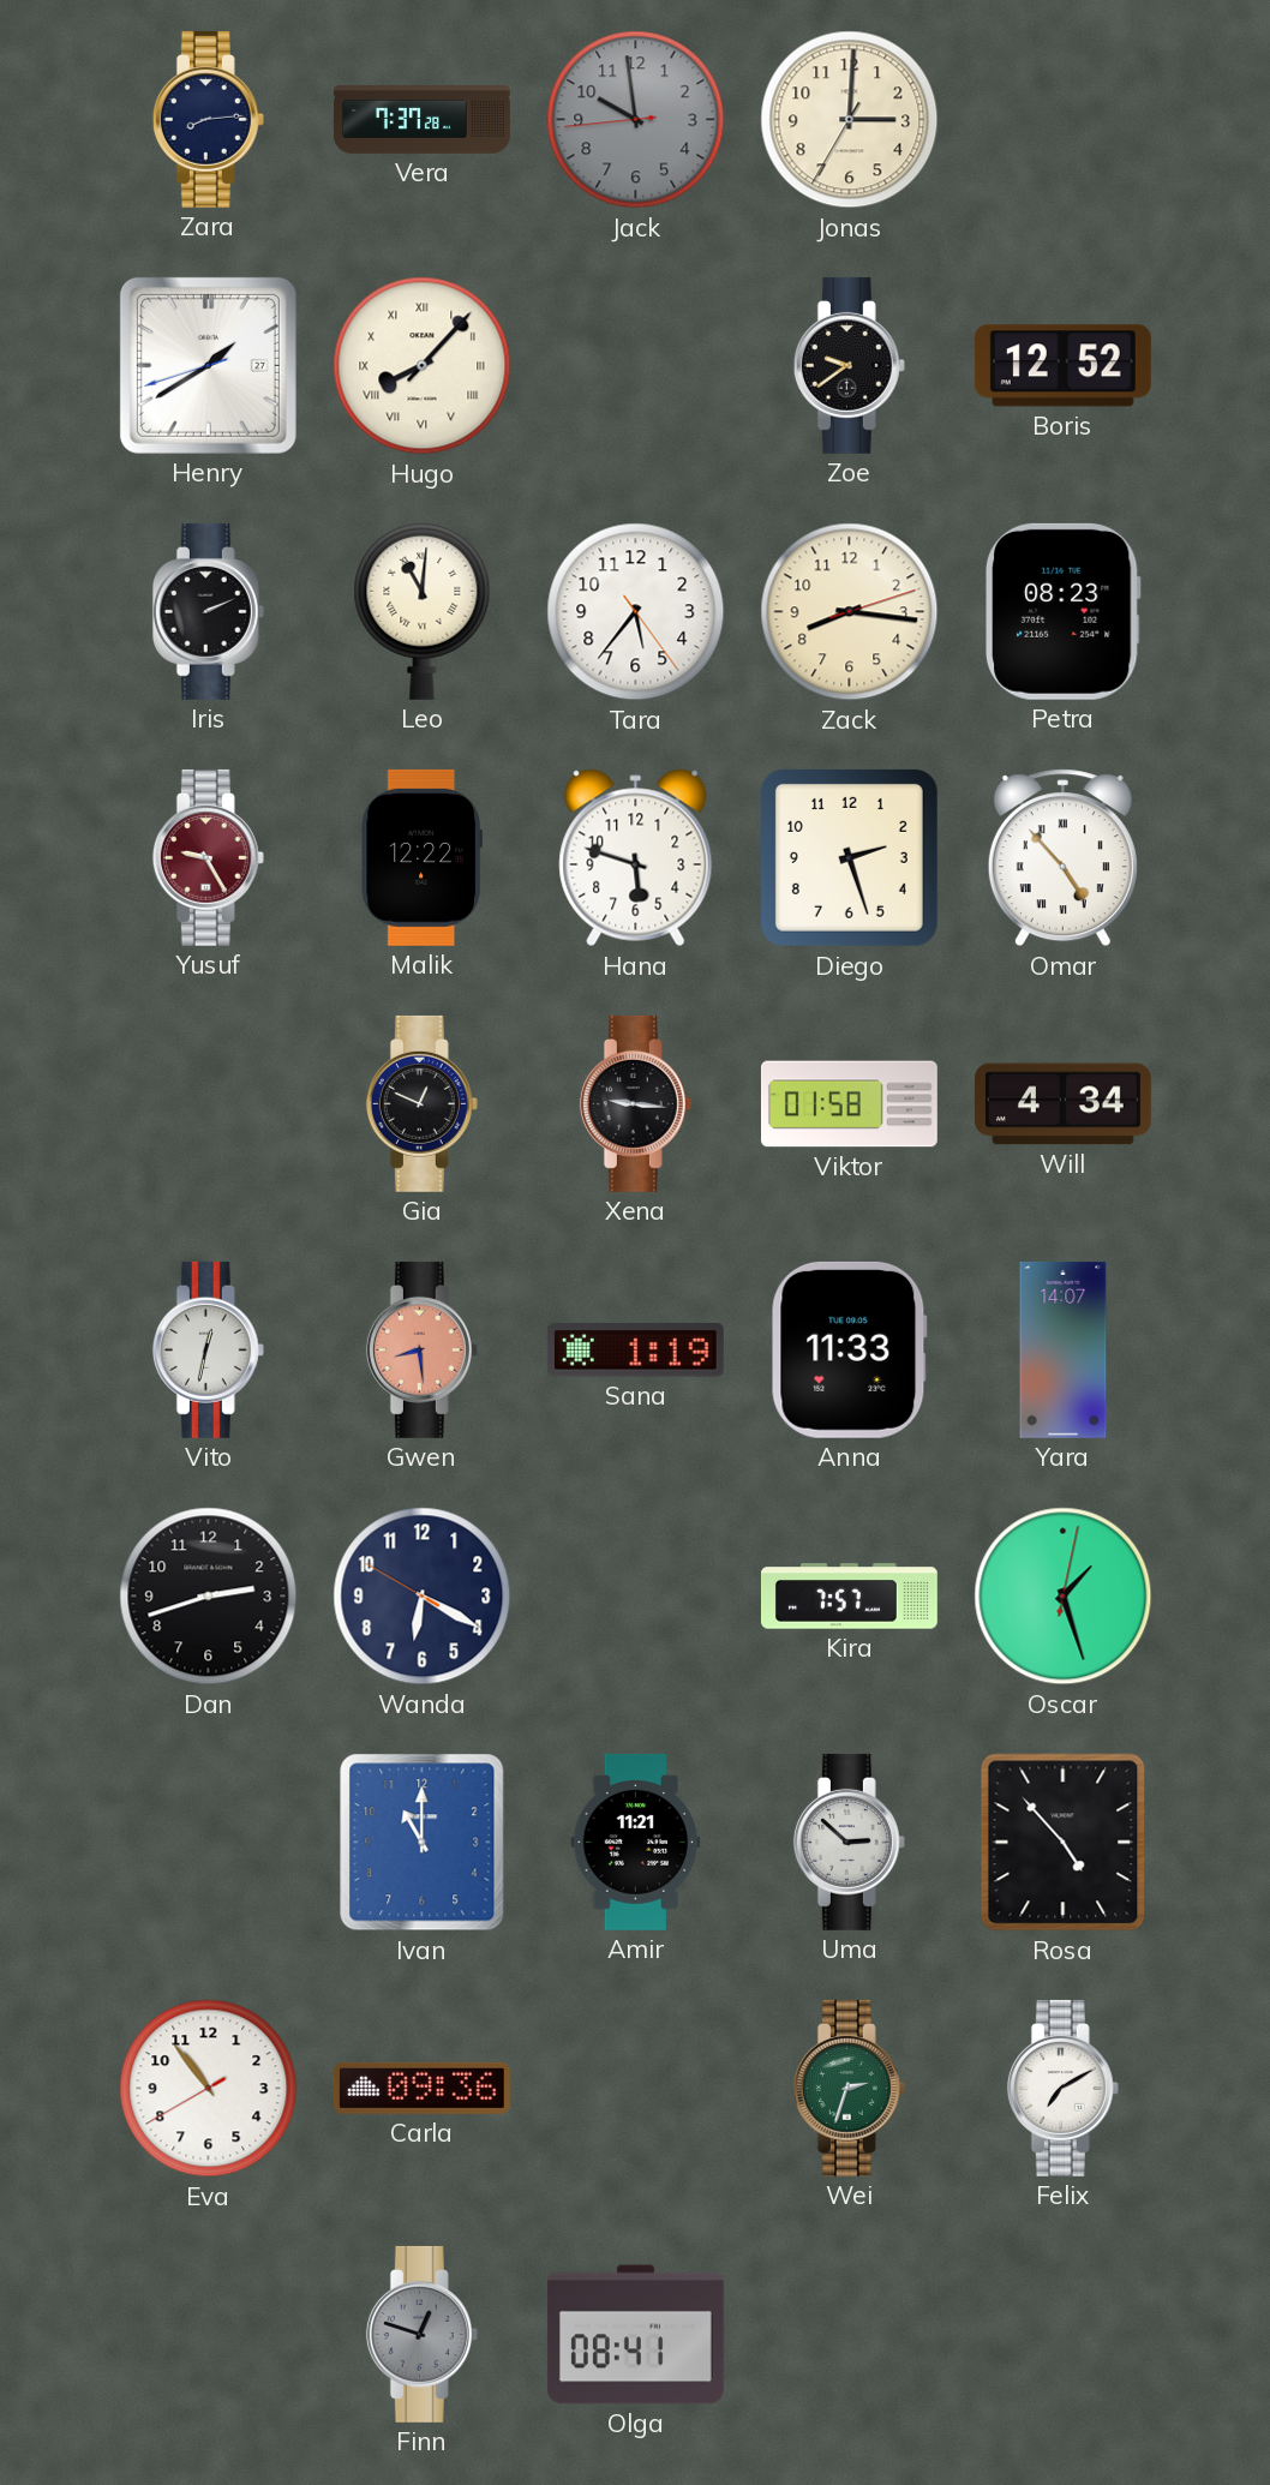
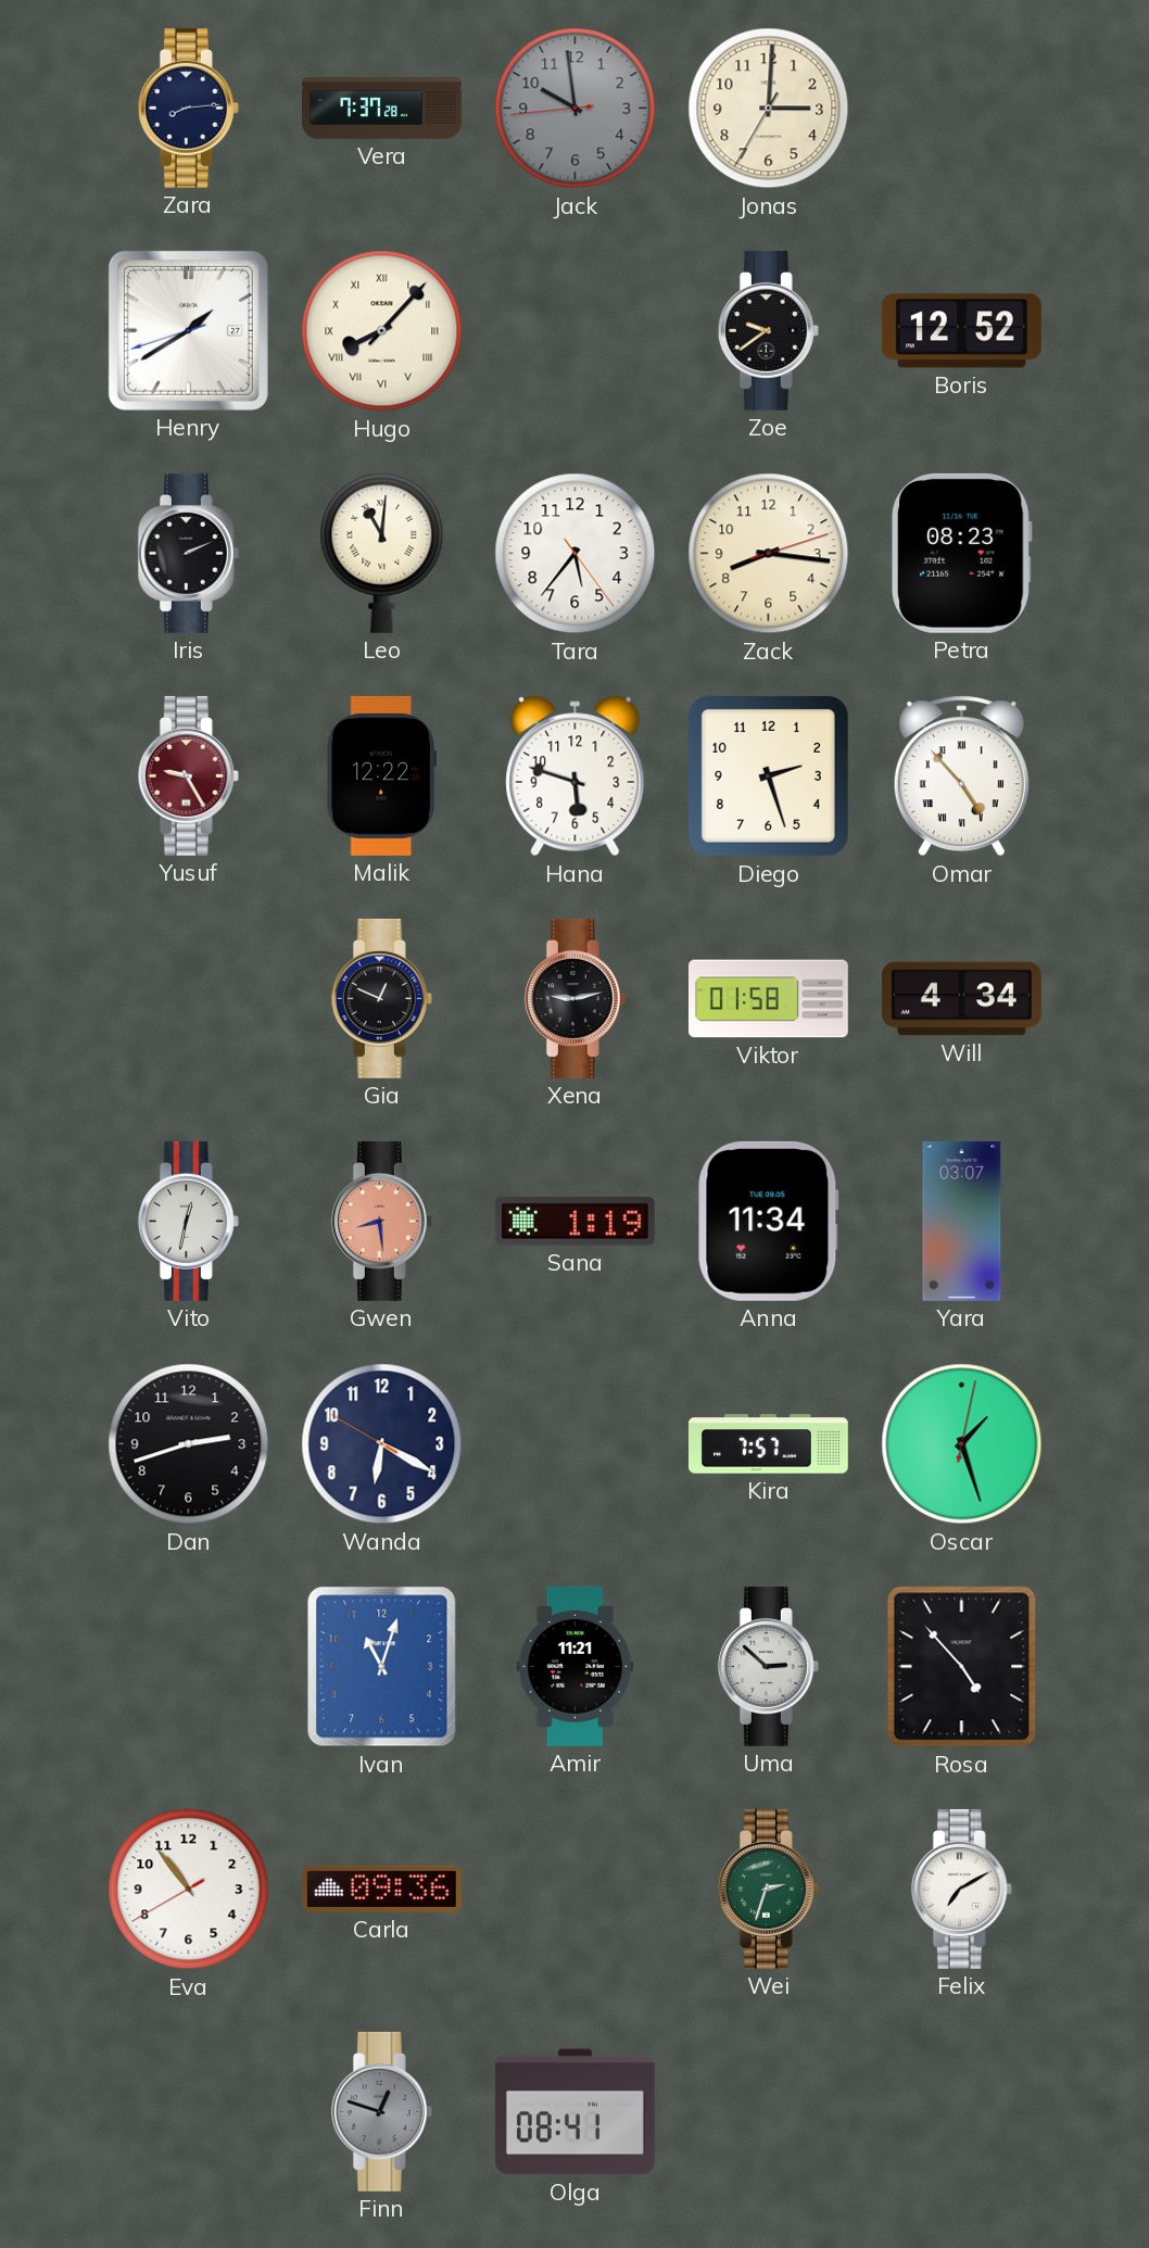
Xena: 9:16 -> 9:13 (574, 998)
Anna: 11:33 -> 11:34 (768, 1221)
Yara: 14:07 -> 03:07 (962, 1221)
Ivan: 11:00 -> 11:03 (382, 1667)
